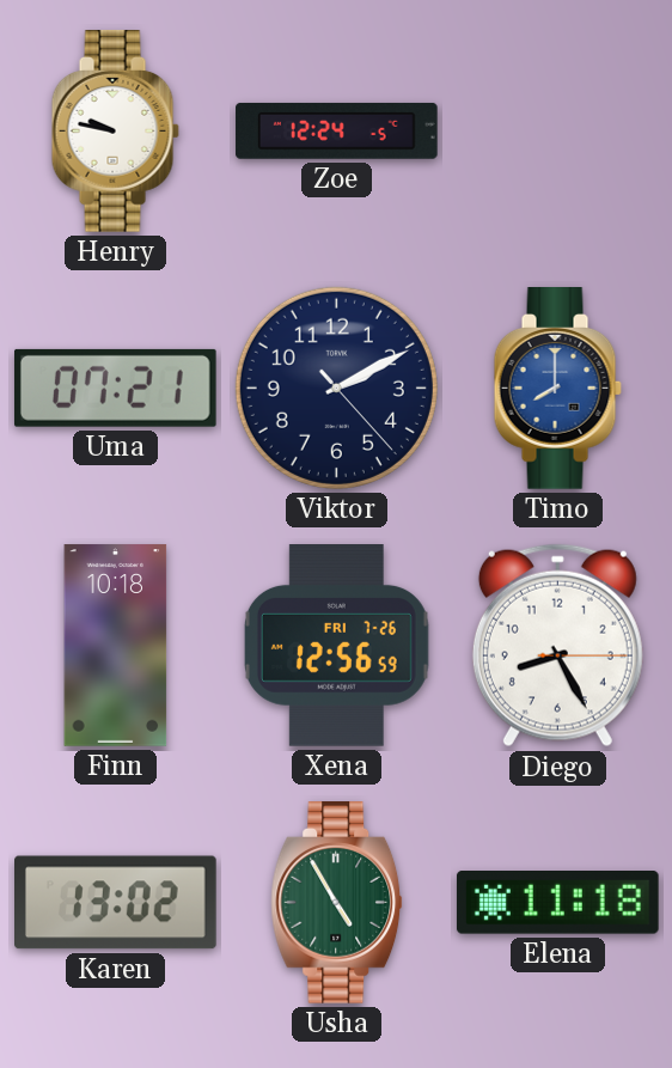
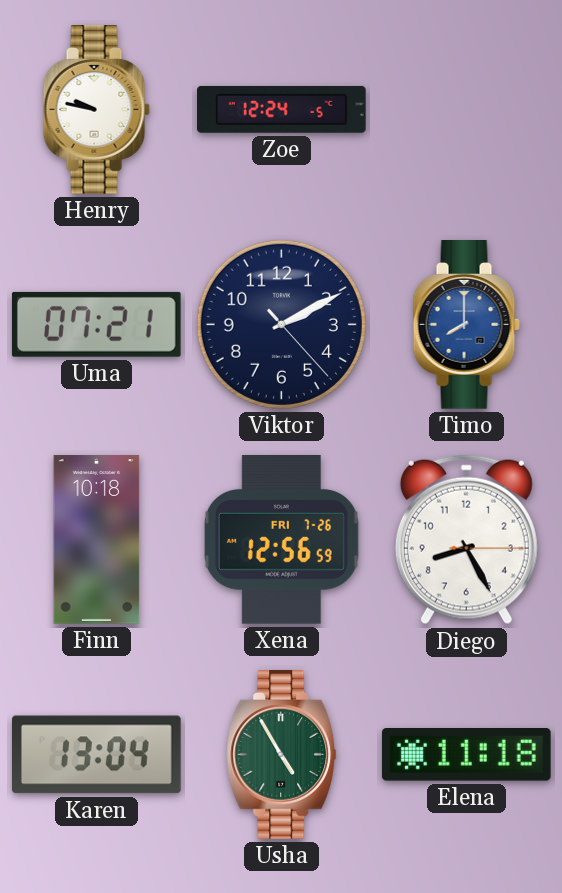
Karen: 13:02 -> 13:04 (97, 755)
